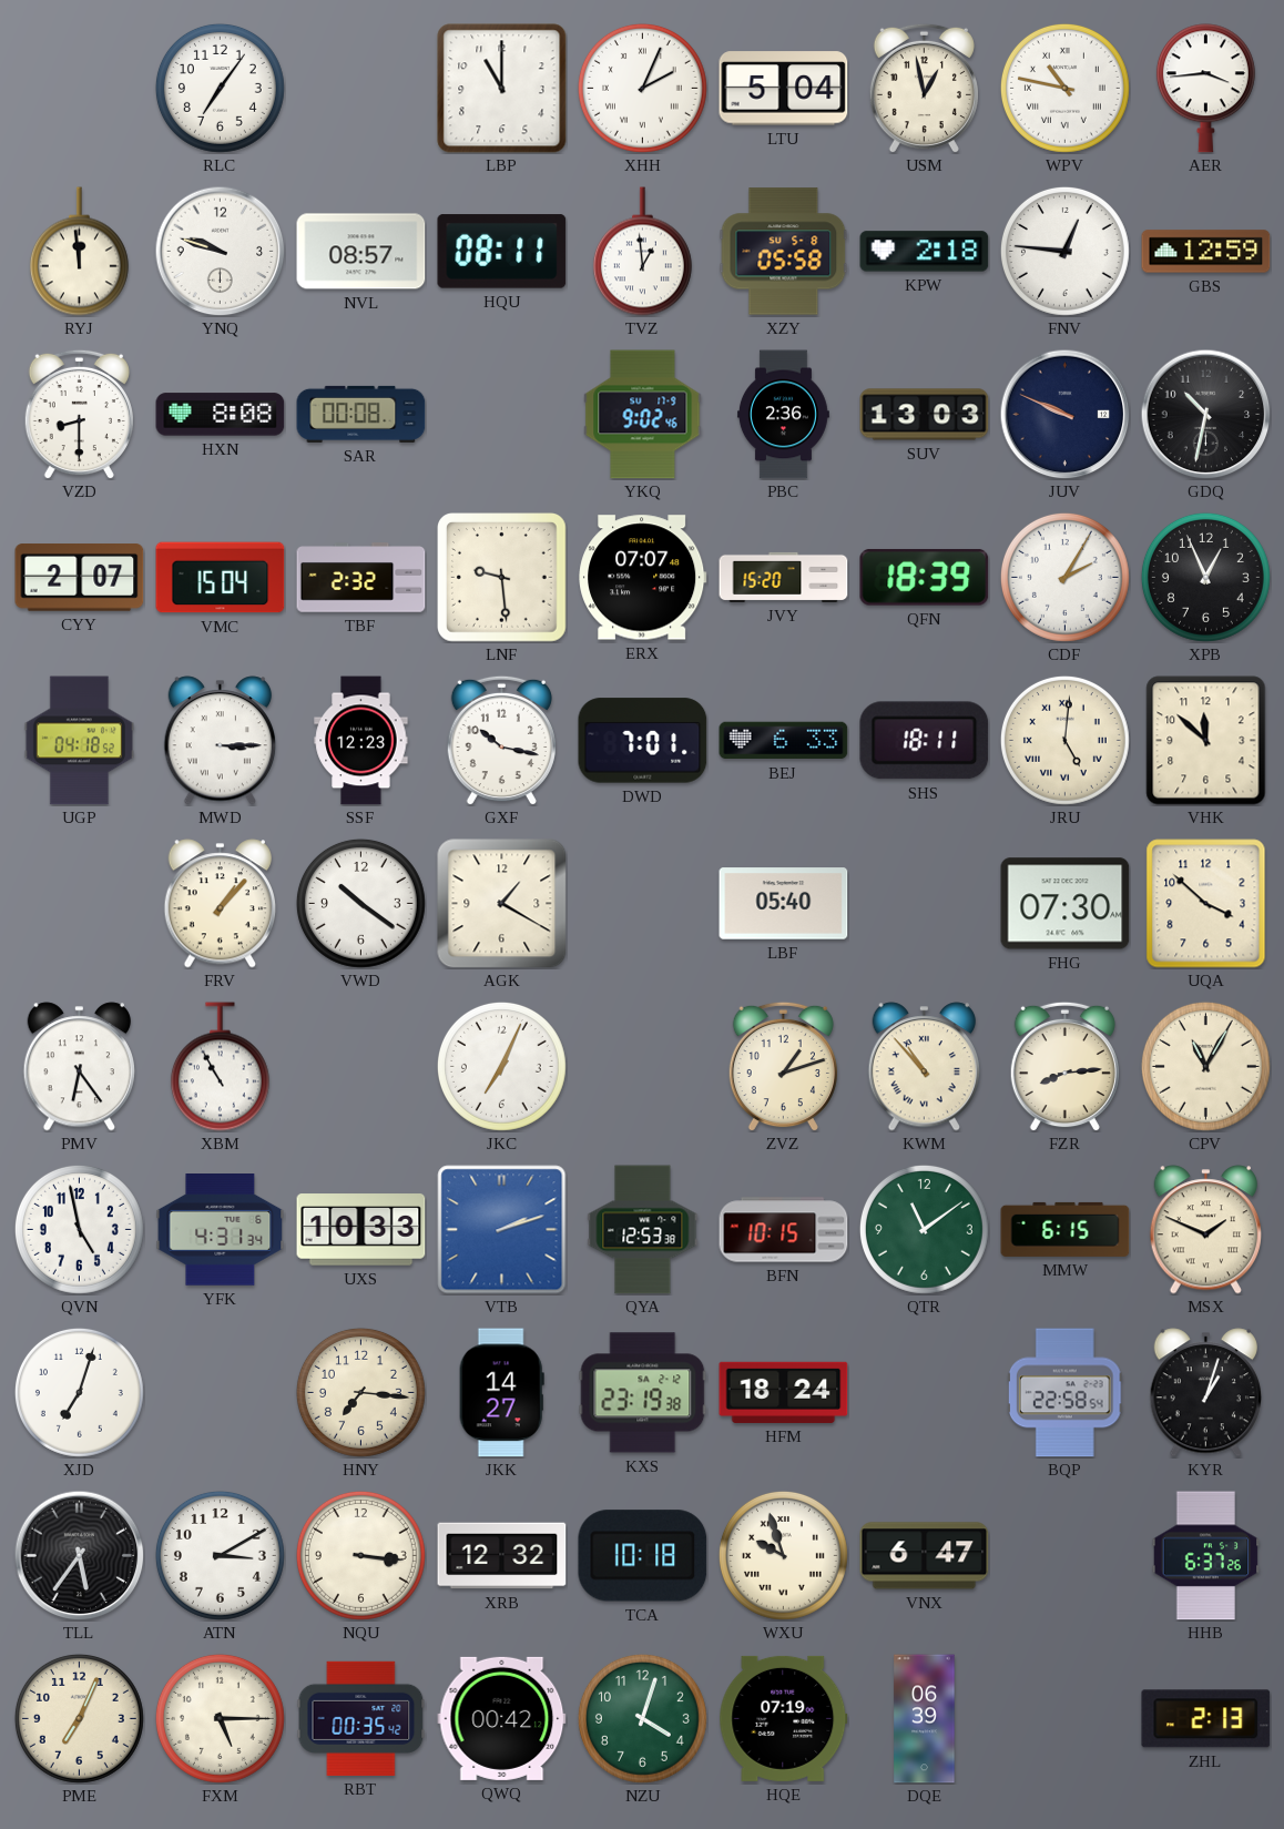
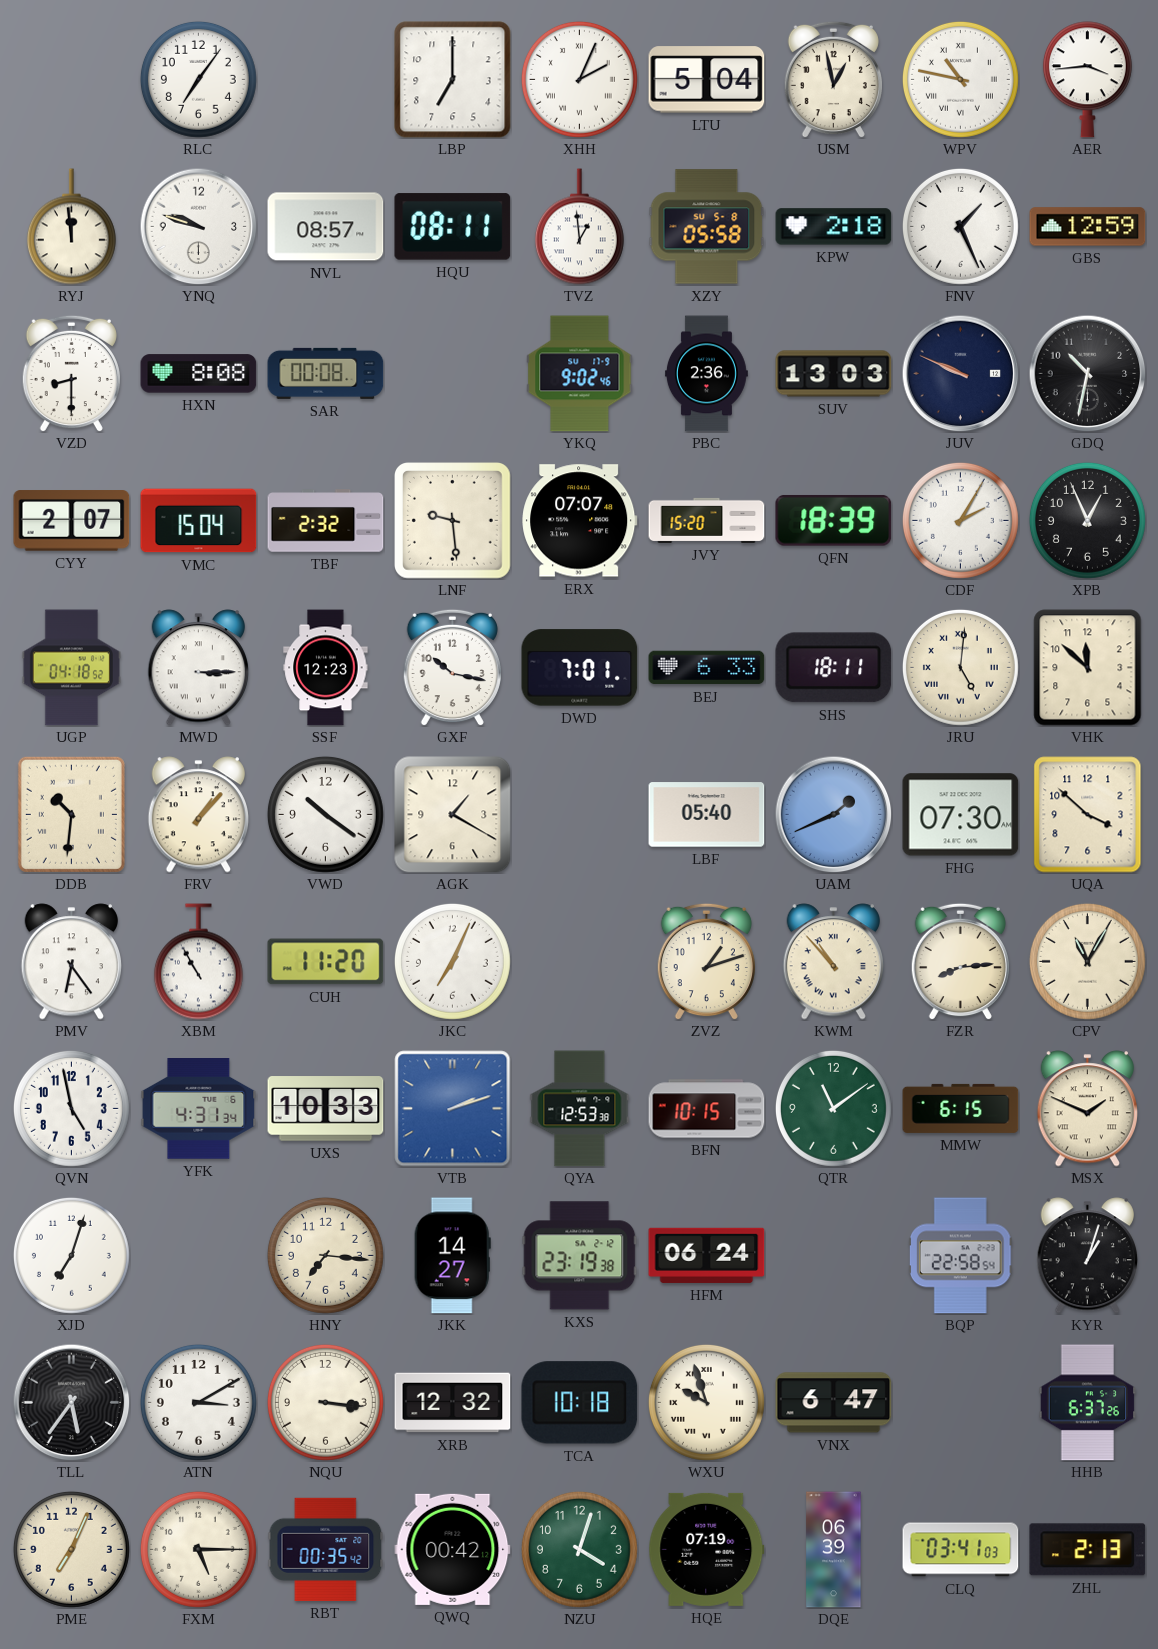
LBP: 11:00 -> 7:00 (453, 80)
FNV: 12:46 -> 1:26 (960, 226)
DDB: none -> 10:31 (71, 814)
UAM: none -> 1:41 (833, 814)
CUH: none -> 11:20 (326, 962)
HFM: 18:24 -> 06:24 (707, 1255)
CLQ: none -> 03:41 (961, 1550)
